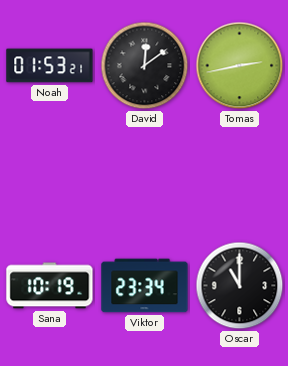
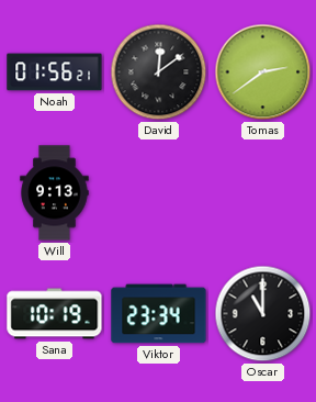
Noah: 01:53 -> 01:56 (55, 72)
Tomas: 2:43 -> 2:39 (263, 72)
Will: none -> 9:13 (55, 193)
